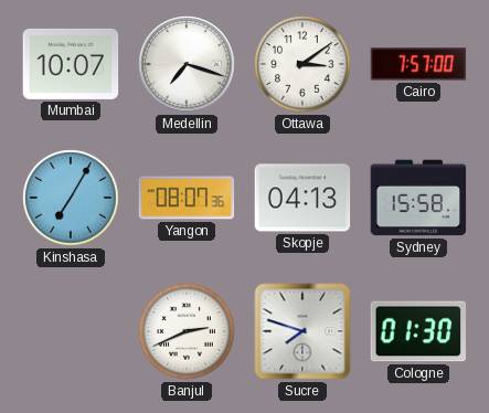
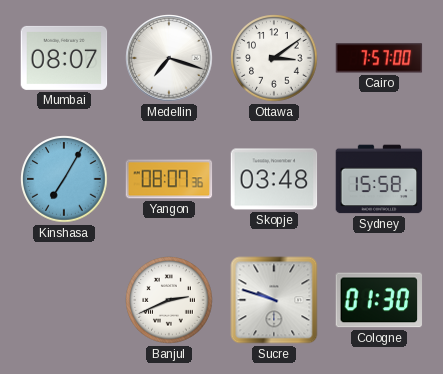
Mumbai: 10:07 -> 08:07 (64, 58)
Skopje: 04:13 -> 03:48 (274, 179)
Sucre: 7:48 -> 9:48 (274, 300)
